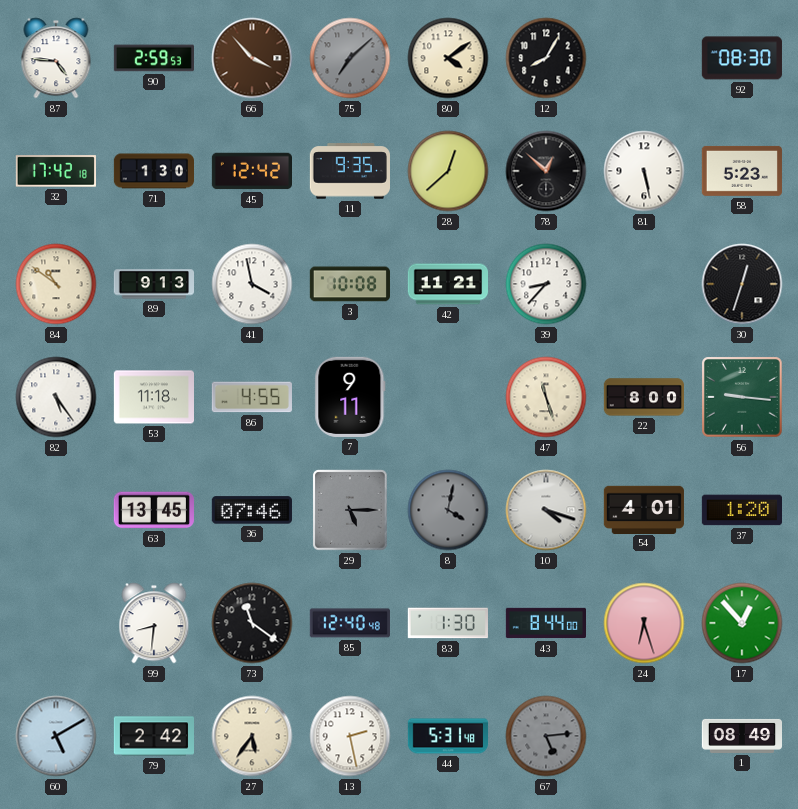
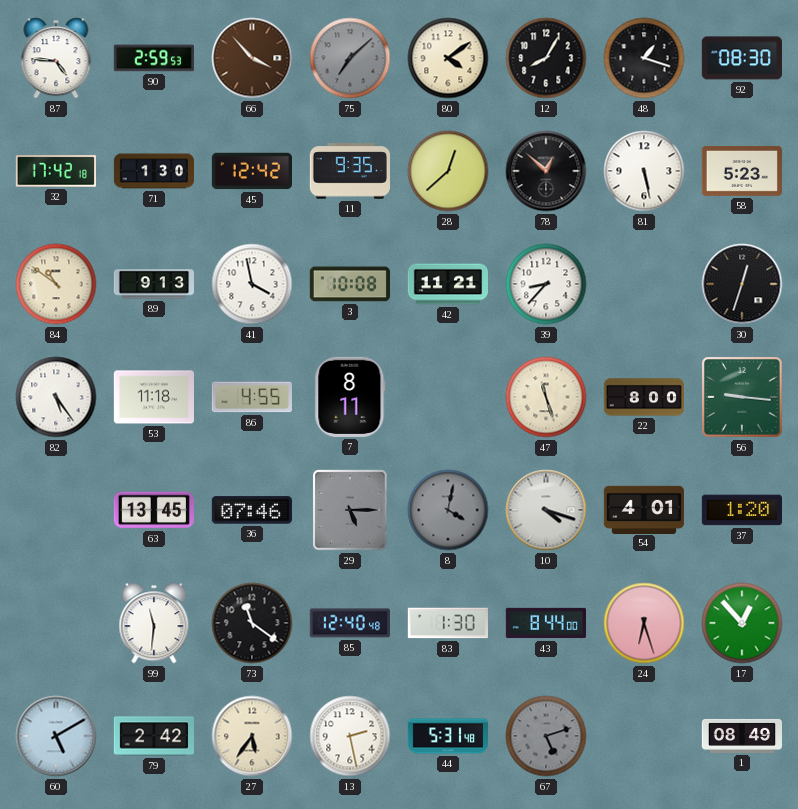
48: none -> 1:18 (644, 58)
7: 9:11 -> 8:11 (350, 397)
99: 8:31 -> 11:31 (154, 623)
67: 5:14 -> 5:12 (546, 736)
